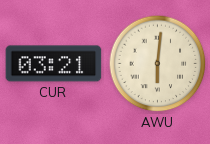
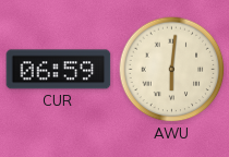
CUR: 03:21 -> 06:59 (59, 70)
